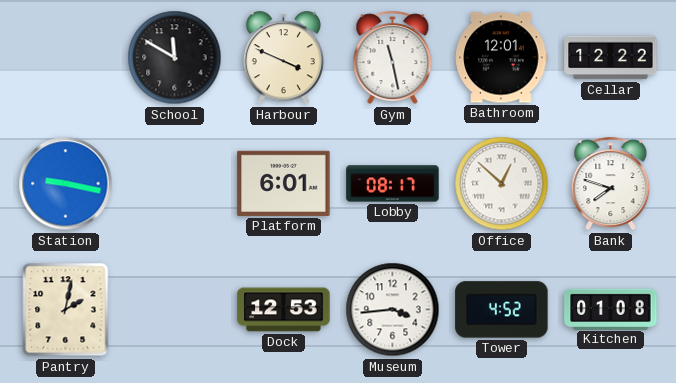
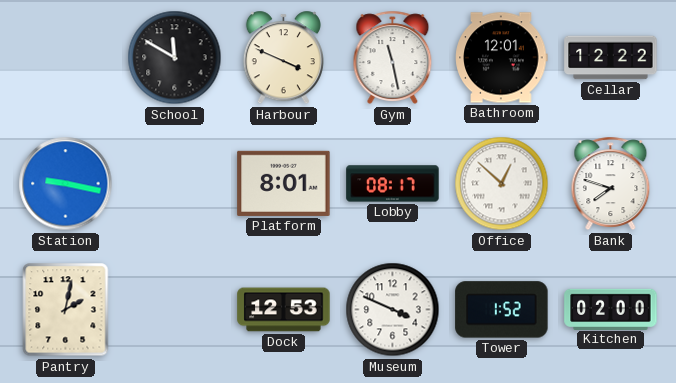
Platform: 6:01 -> 8:01 (284, 183)
Museum: 3:44 -> 3:49 (393, 310)
Tower: 4:52 -> 1:52 (502, 310)
Kitchen: 01:08 -> 02:00 (611, 309)
